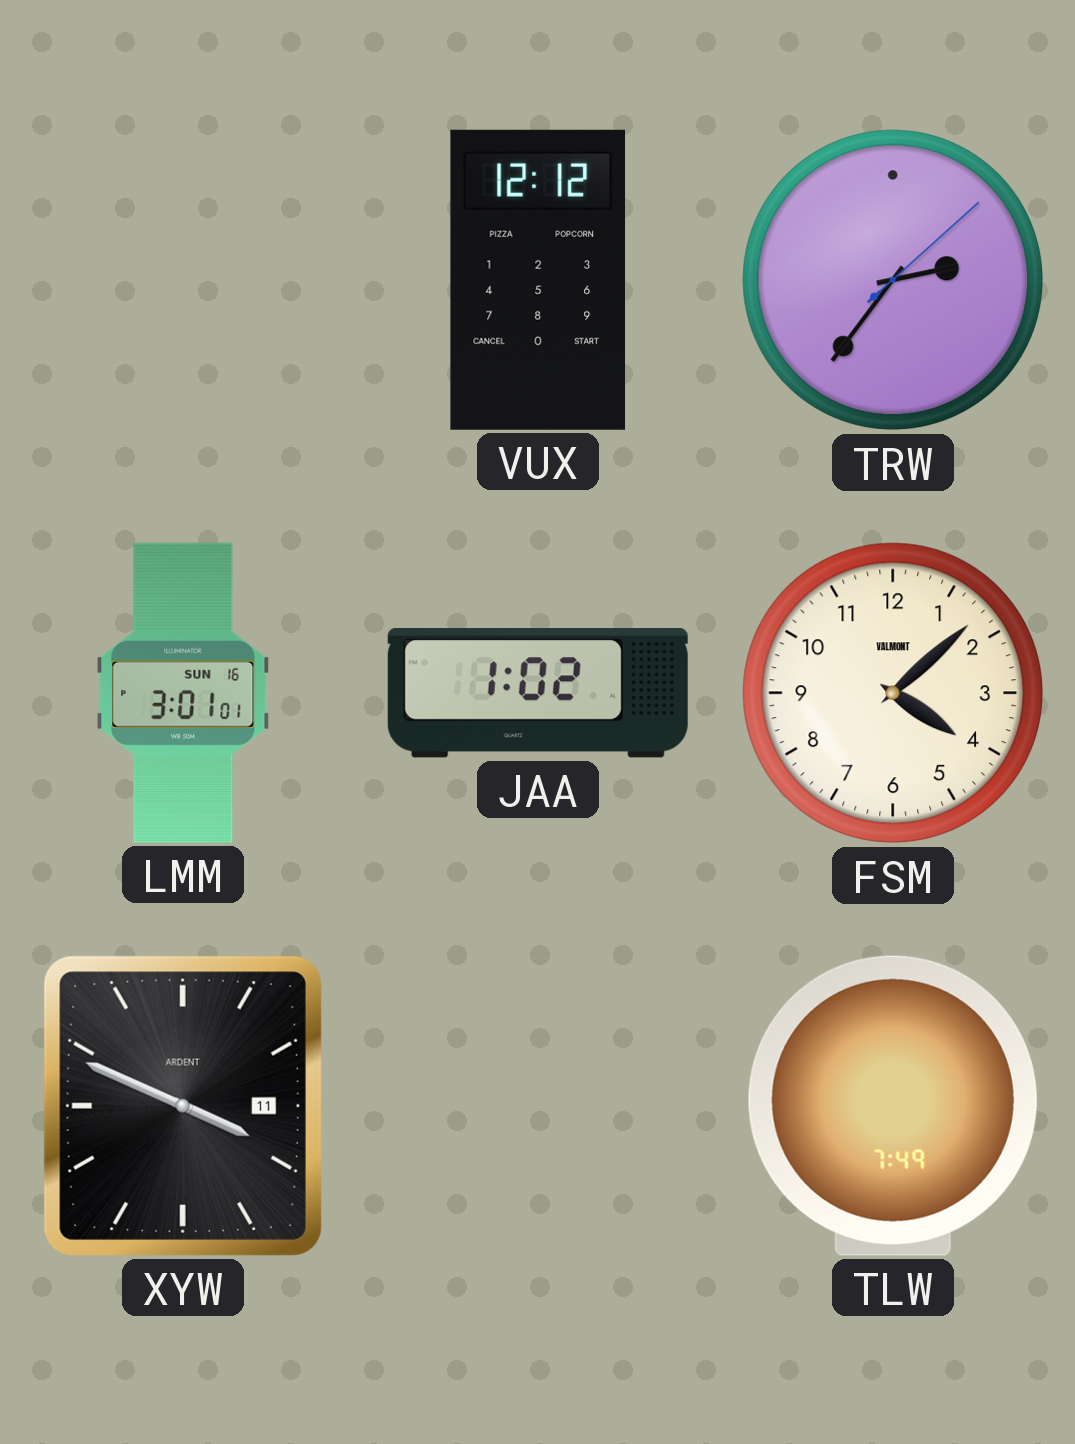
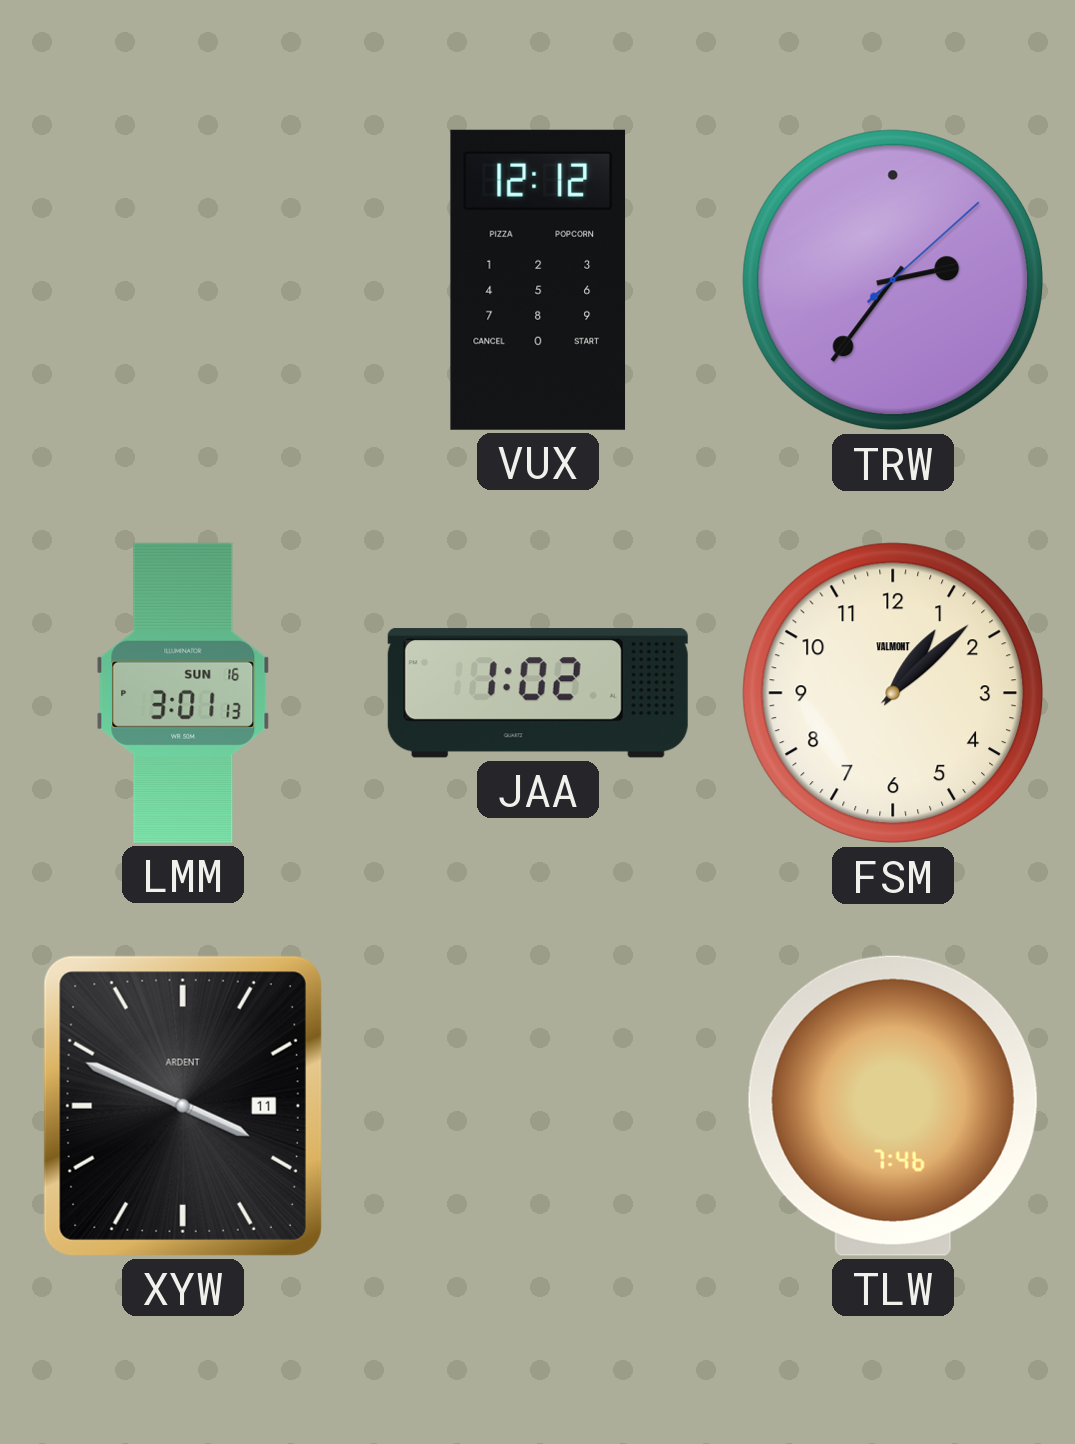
LMM: 3:01:01 -> 3:01:13 (183, 693)
FSM: 4:08 -> 1:08 (893, 693)
TLW: 7:49 -> 7:46 (893, 1106)
